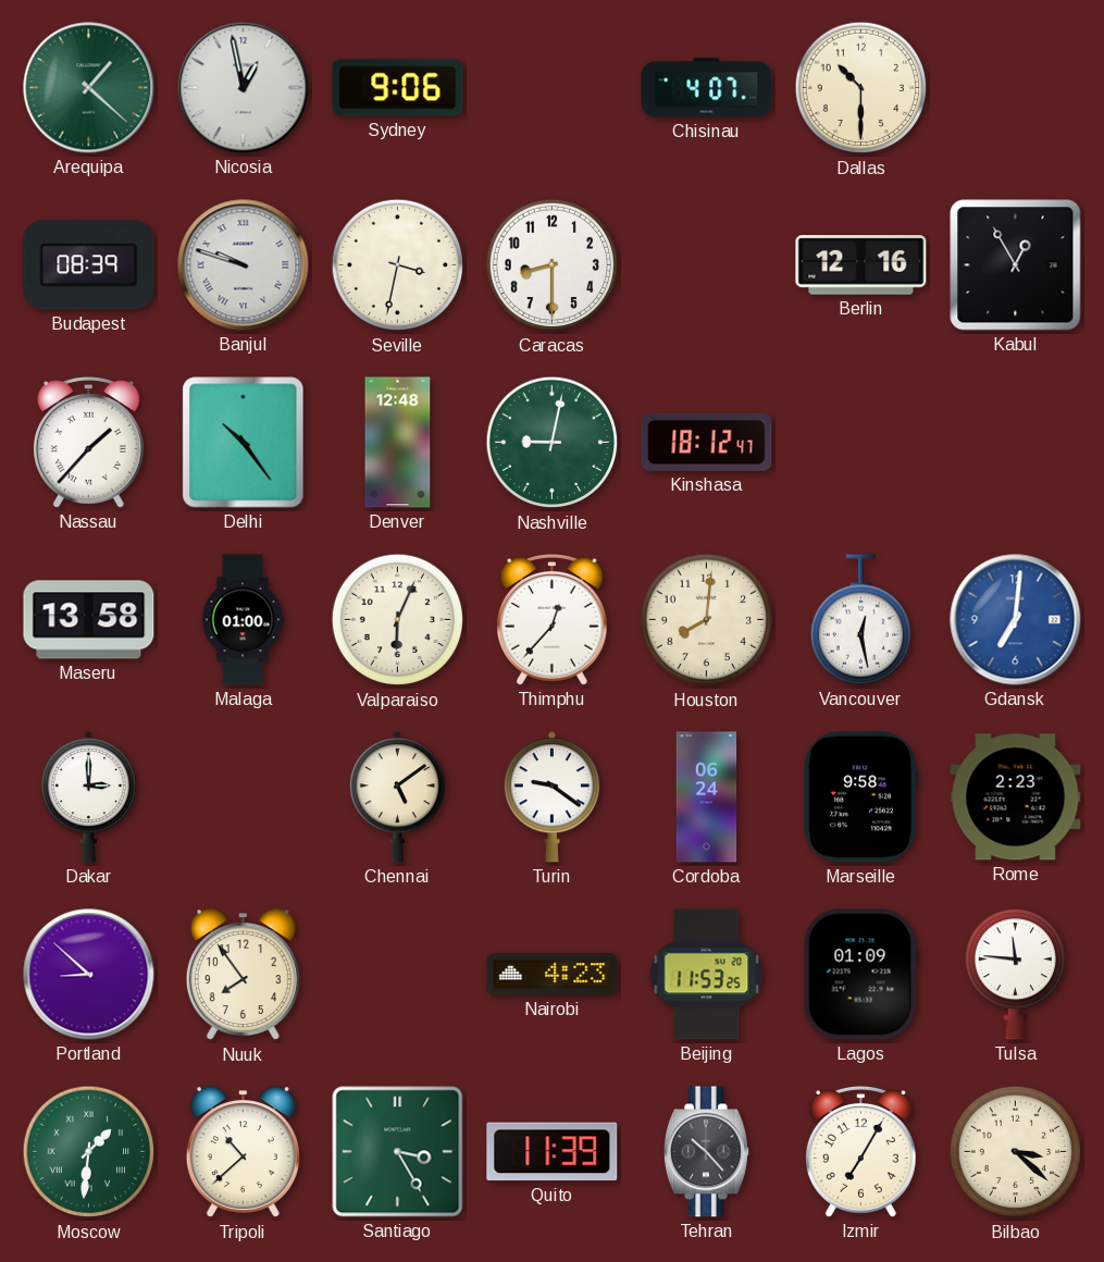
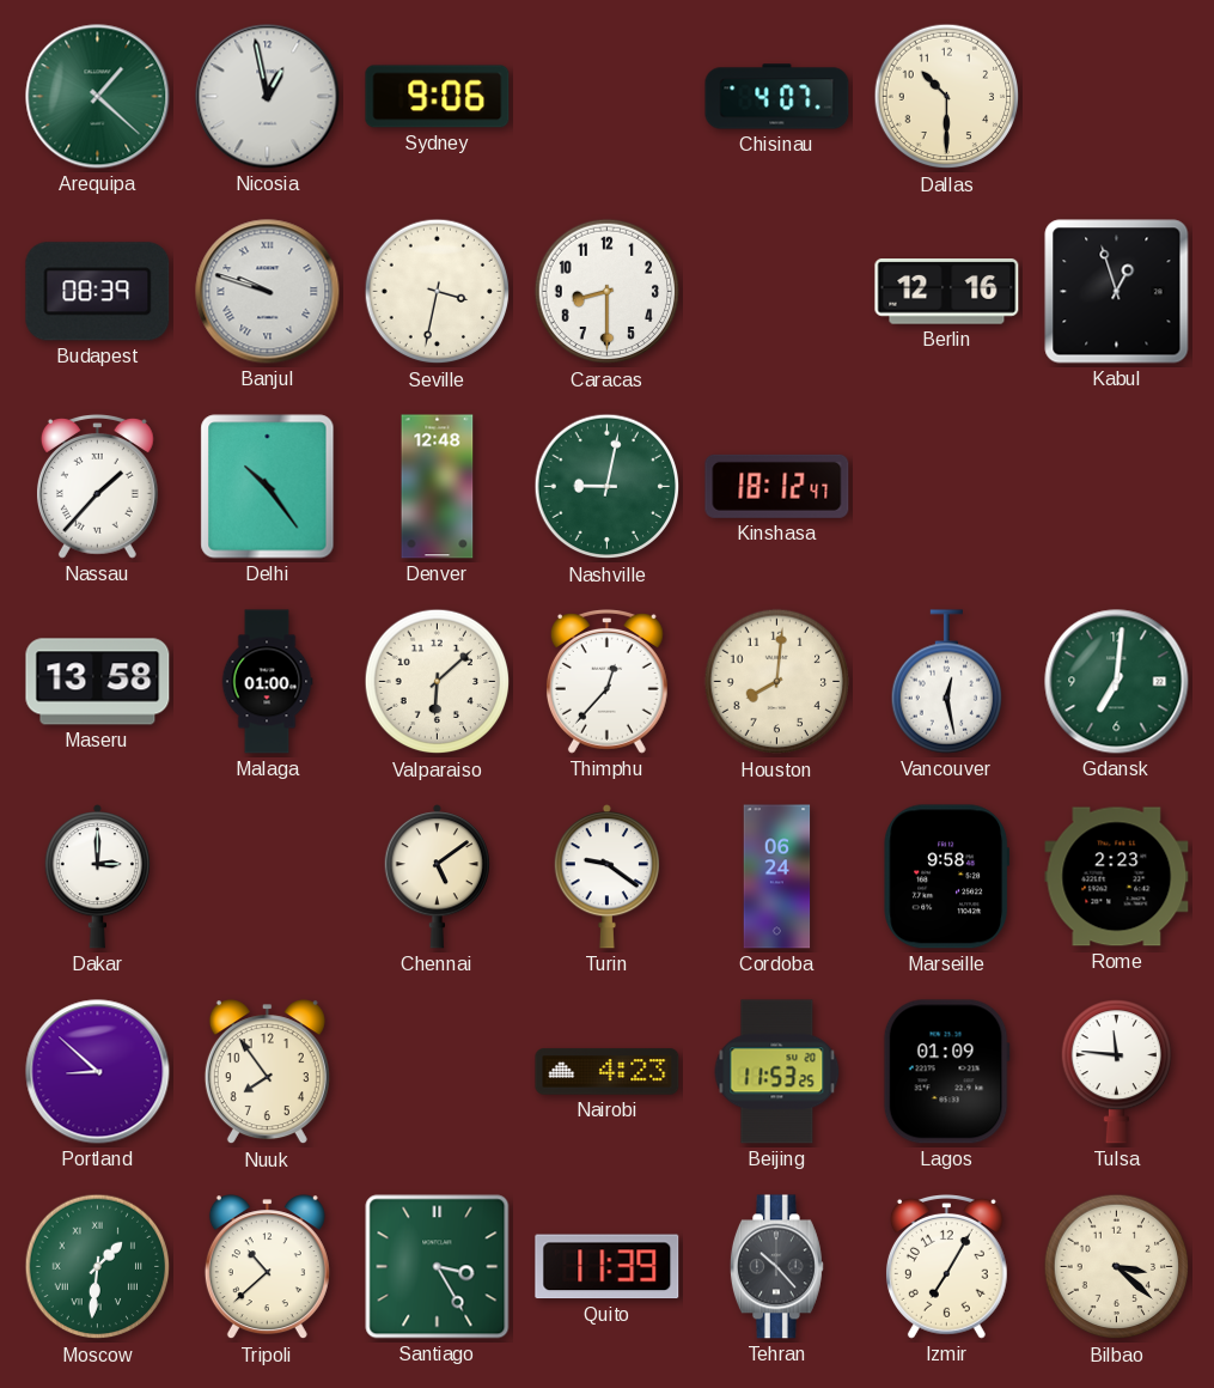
Kabul: 12:55 -> 12:57 (1117, 292)
Valparaiso: 6:04 -> 6:08 (438, 682)
Gdansk dial: blue -> green (1117, 682)
